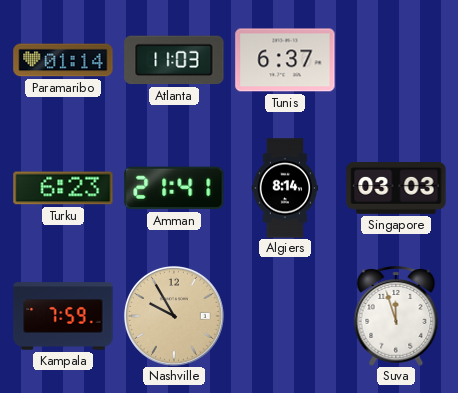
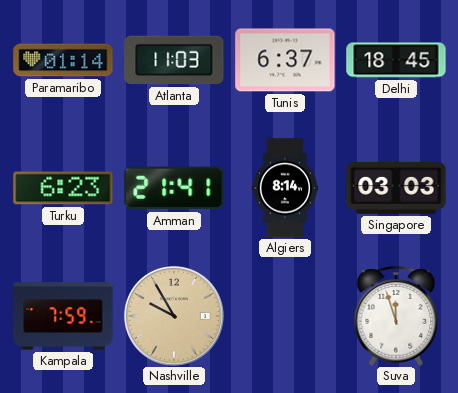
Delhi: none -> 18:45 (396, 60)
